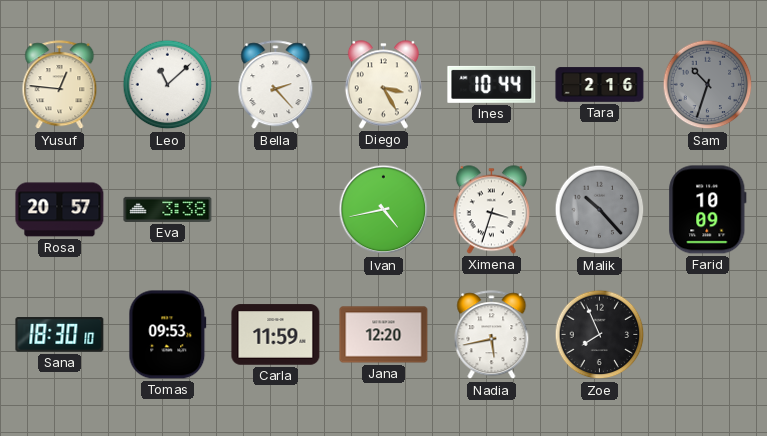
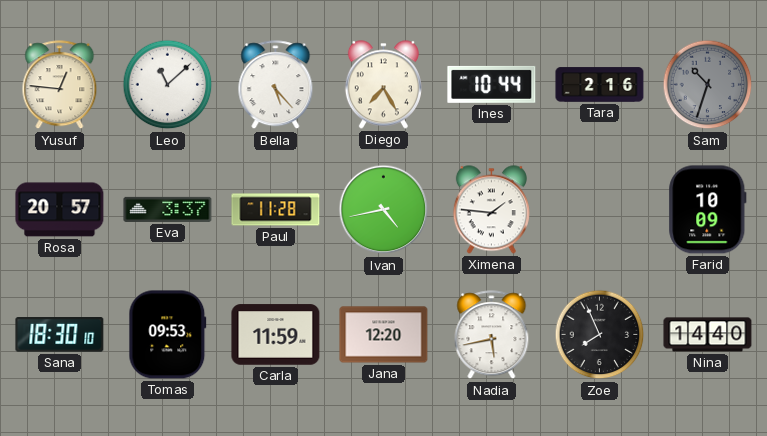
Bella: 2:23 -> 5:23 (276, 85)
Diego: 3:25 -> 7:25 (383, 85)
Eva: 3:38 -> 3:37 (168, 209)
Paul: none -> 11:28 (276, 210)
Ximena: 3:33 -> 1:46 (491, 210)
Malik: 10:23 -> none (600, 210)
Nina: none -> 14:40 (708, 335)
